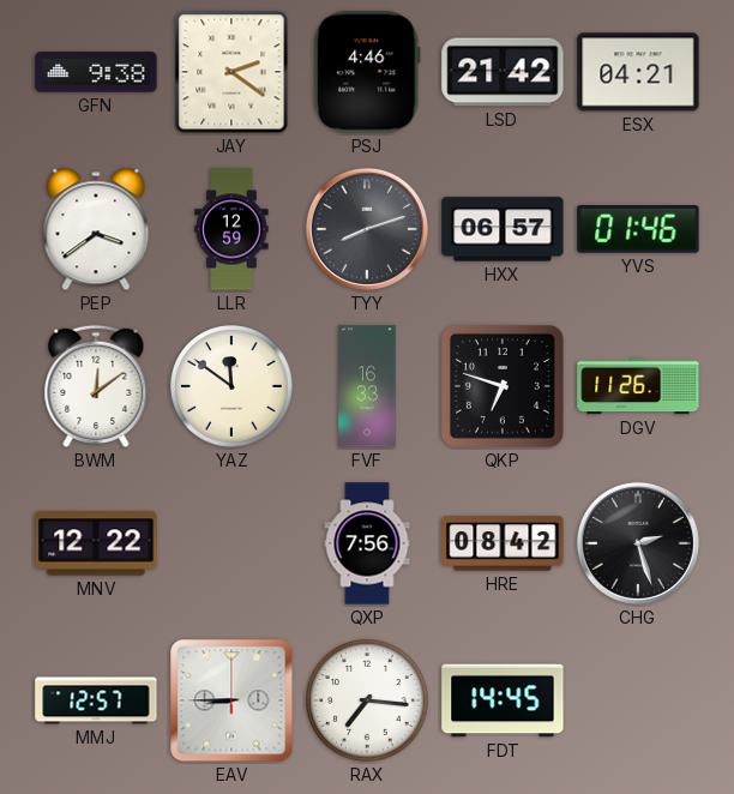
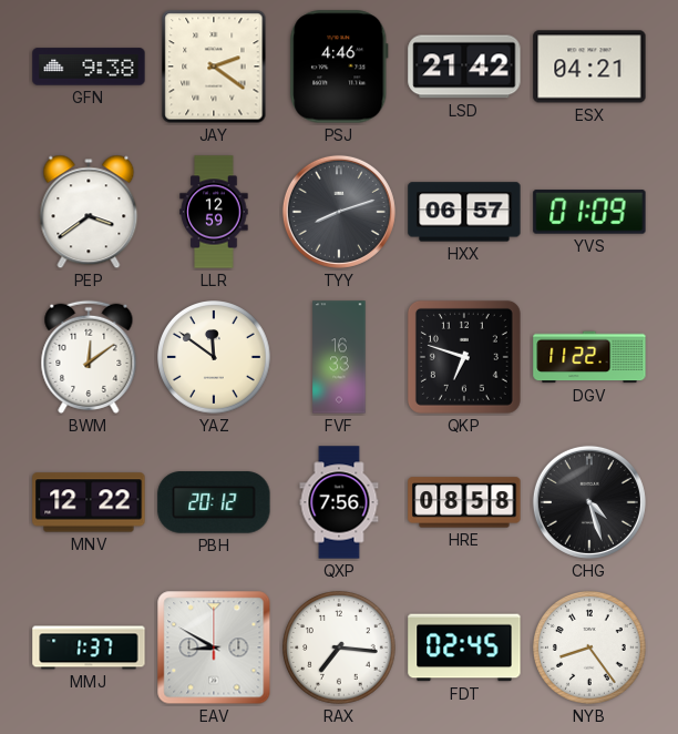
YVS: 01:46 -> 01:09 (589, 212)
DGV: 11:26 -> 11:22 (589, 357)
PBH: none -> 20:12 (214, 502)
HRE: 08:42 -> 08:58 (464, 502)
CHG: 2:27 -> 4:27 (589, 502)
MMJ: 12:57 -> 1:37 (89, 648)
EAV: 8:45 -> 8:50 (214, 648)
FDT: 14:45 -> 02:45 (464, 648)
NYB: none -> 8:24 (589, 648)
